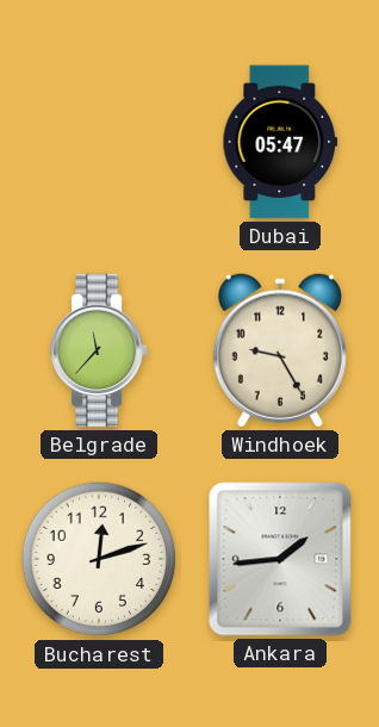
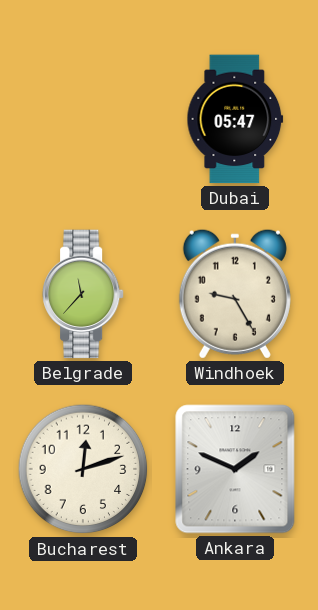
Ankara: 1:44 -> 1:49 (235, 469)
